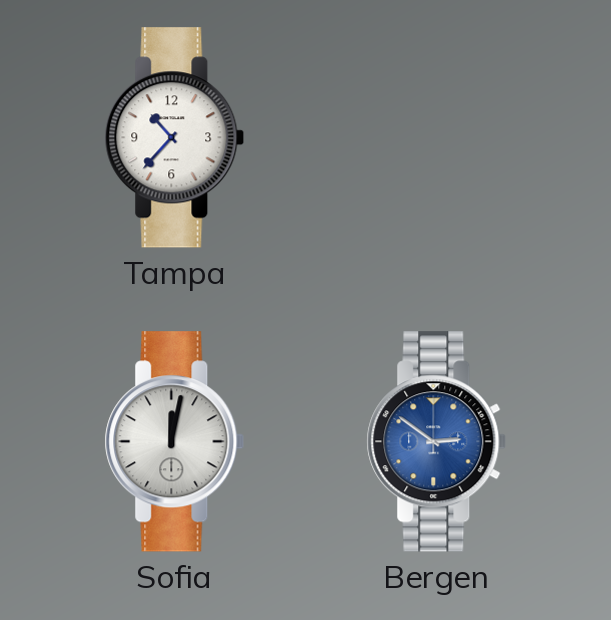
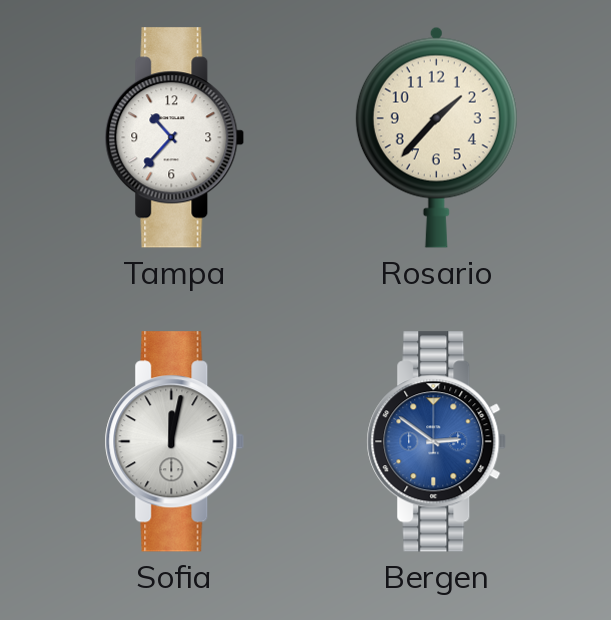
Rosario: none -> 1:37 (436, 137)
